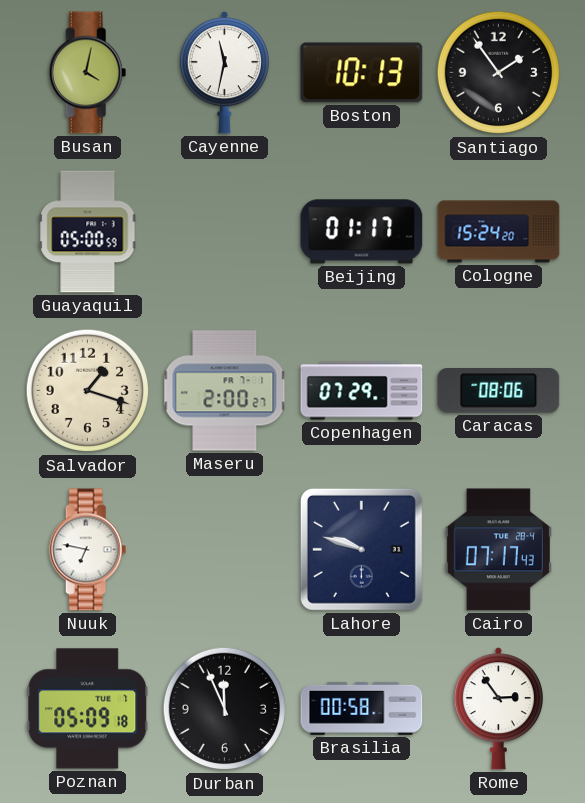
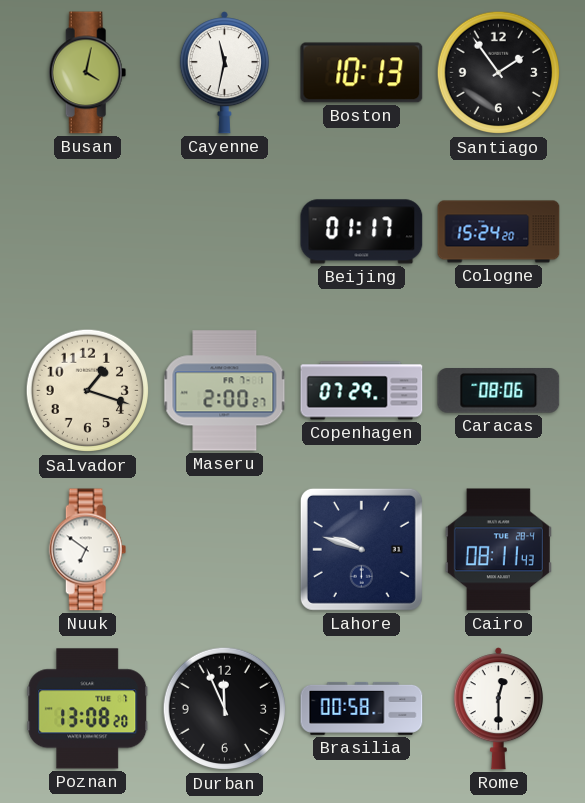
Guayaquil: 05:00 -> none (88, 232)
Nuuk: 6:47 -> 6:51 (88, 550)
Cairo: 07:17 -> 08:11 (498, 550)
Poznan: 05:09 -> 13:08 (88, 709)
Rome: 2:54 -> 12:30 (498, 709)
